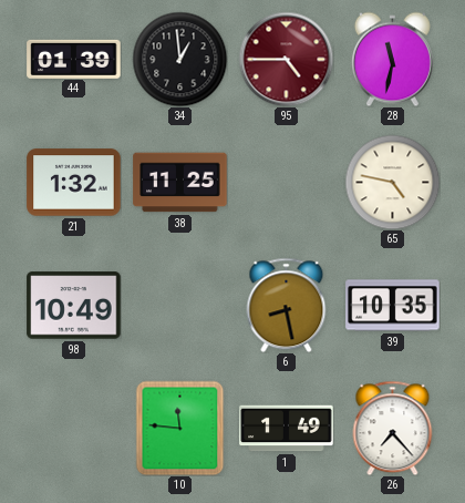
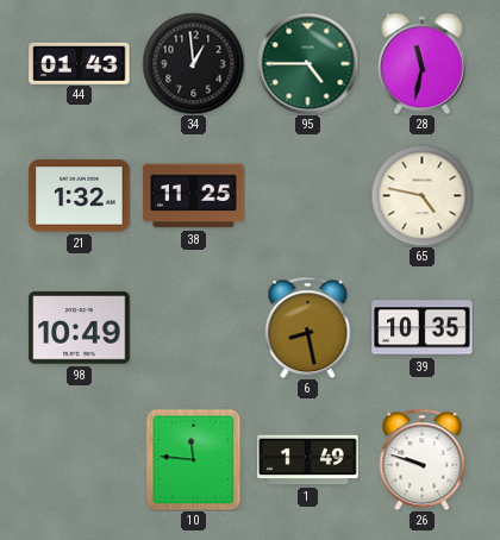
44: 01:39 -> 01:43 (80, 63)
95 dial: burgundy -> green (307, 63)
26: 7:23 -> 9:48 (423, 459)
